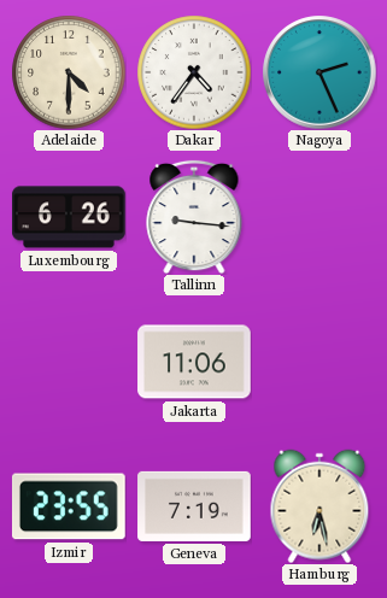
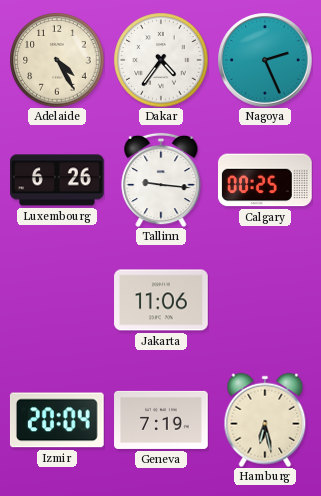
Adelaide: 4:30 -> 4:25 (57, 60)
Calgary: none -> 00:25 (266, 180)
Izmir: 23:55 -> 20:04 (57, 420)
